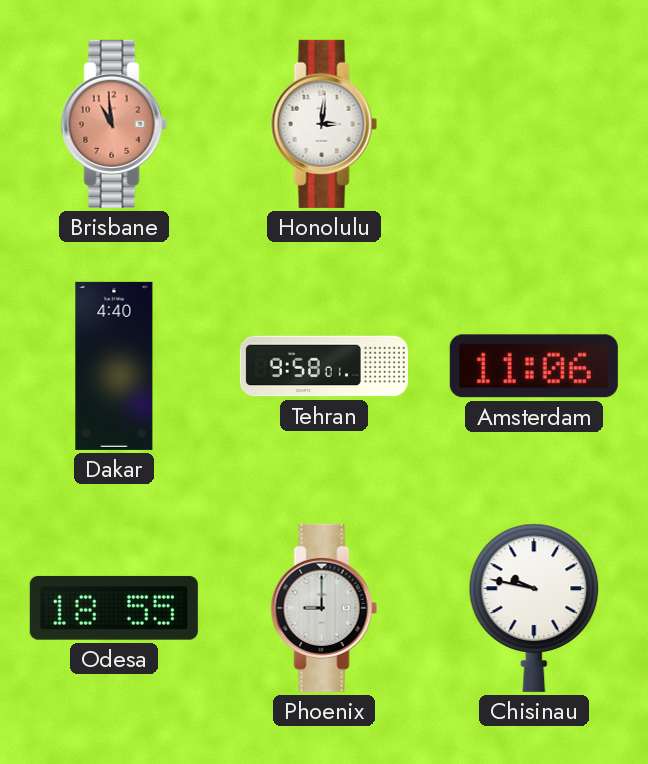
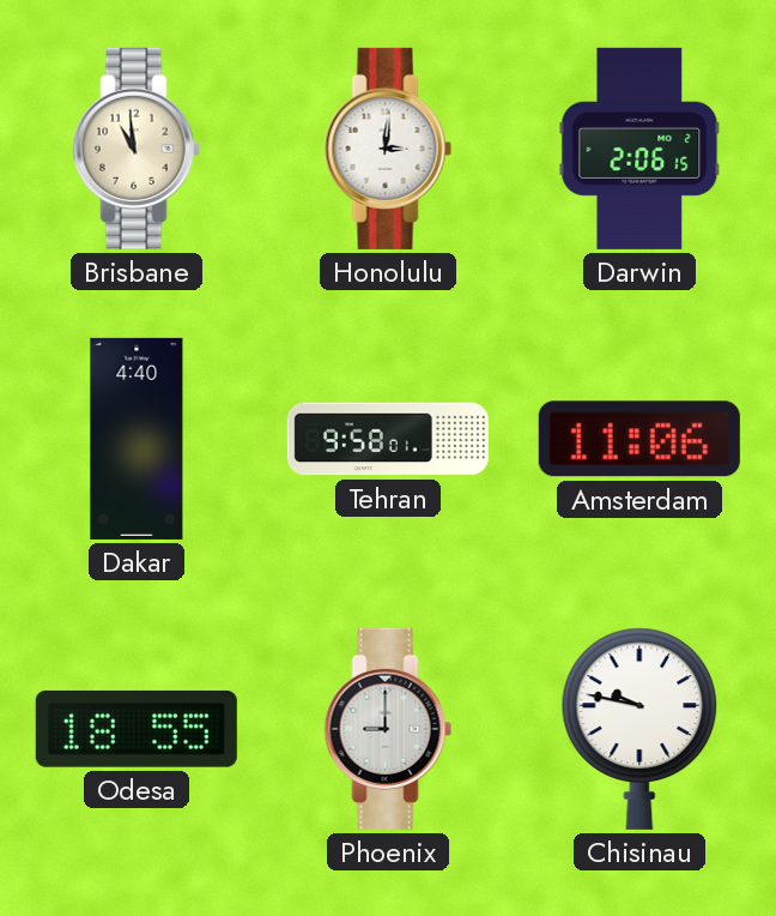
Brisbane dial: salmon -> cream (137, 149)
Darwin: none -> 2:06 (639, 149)
